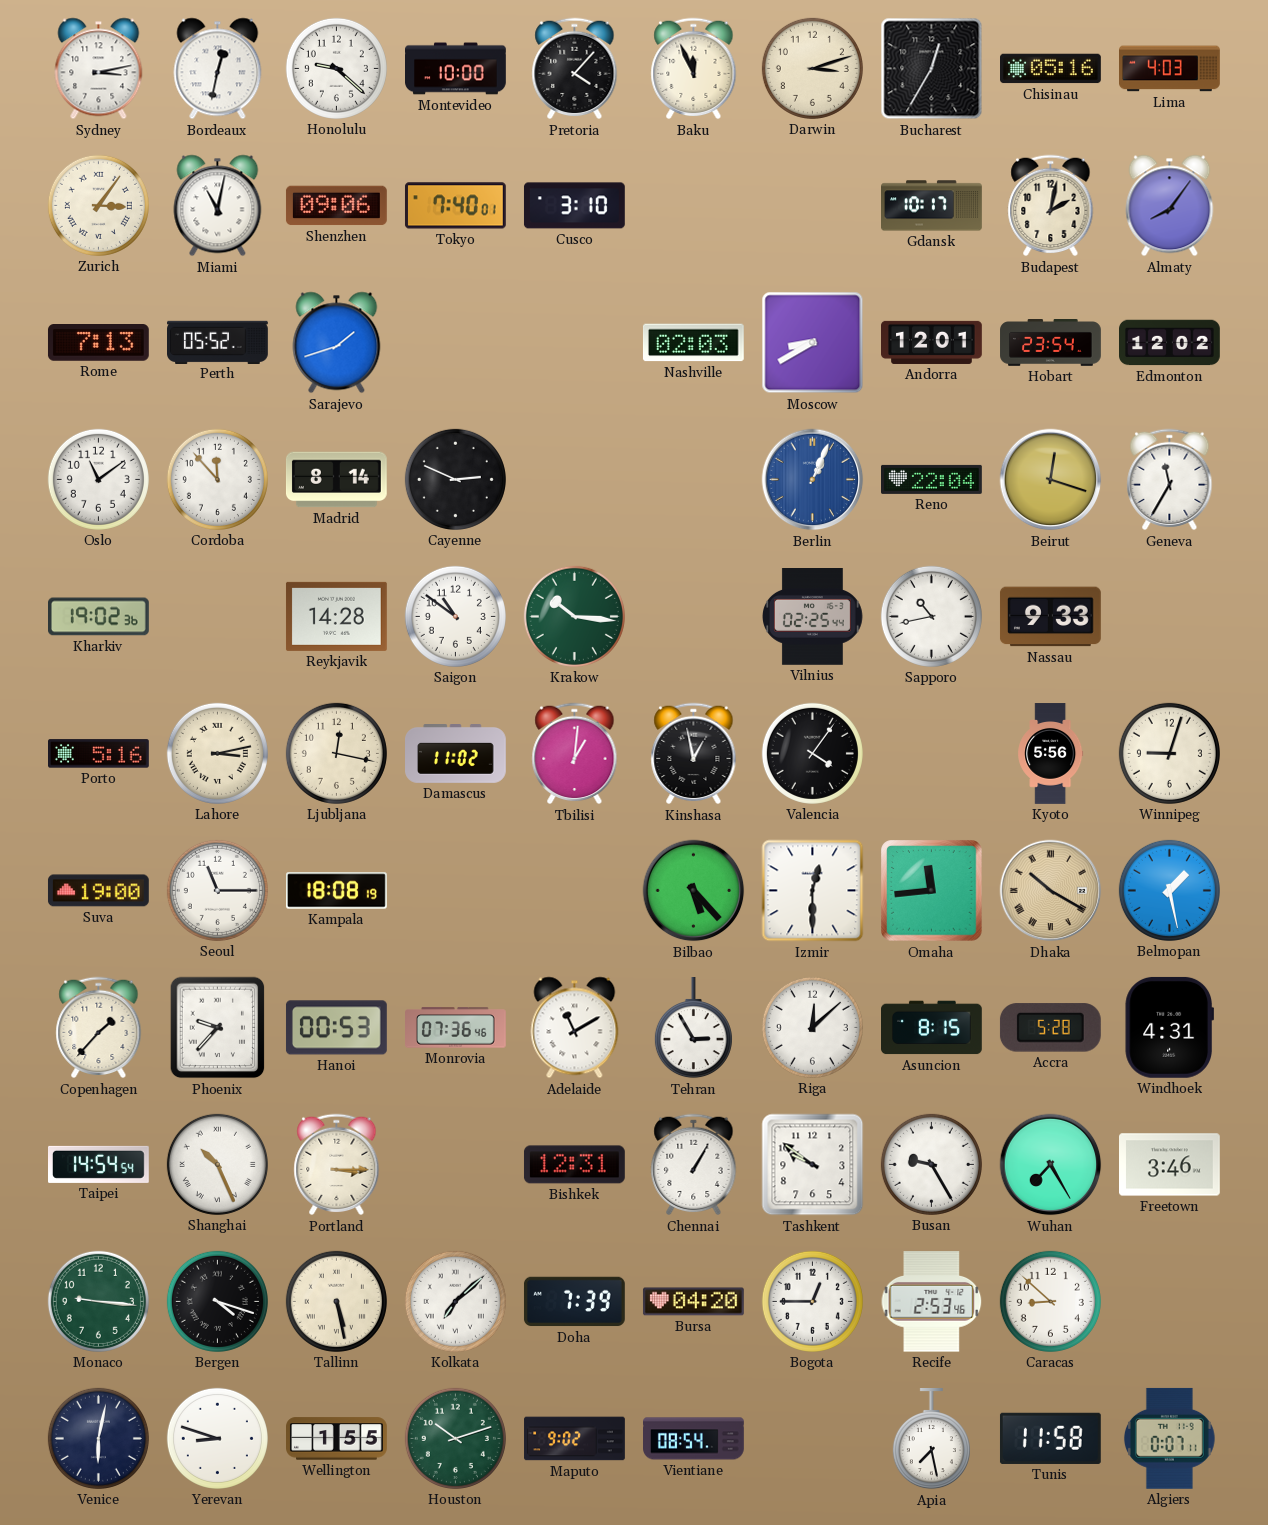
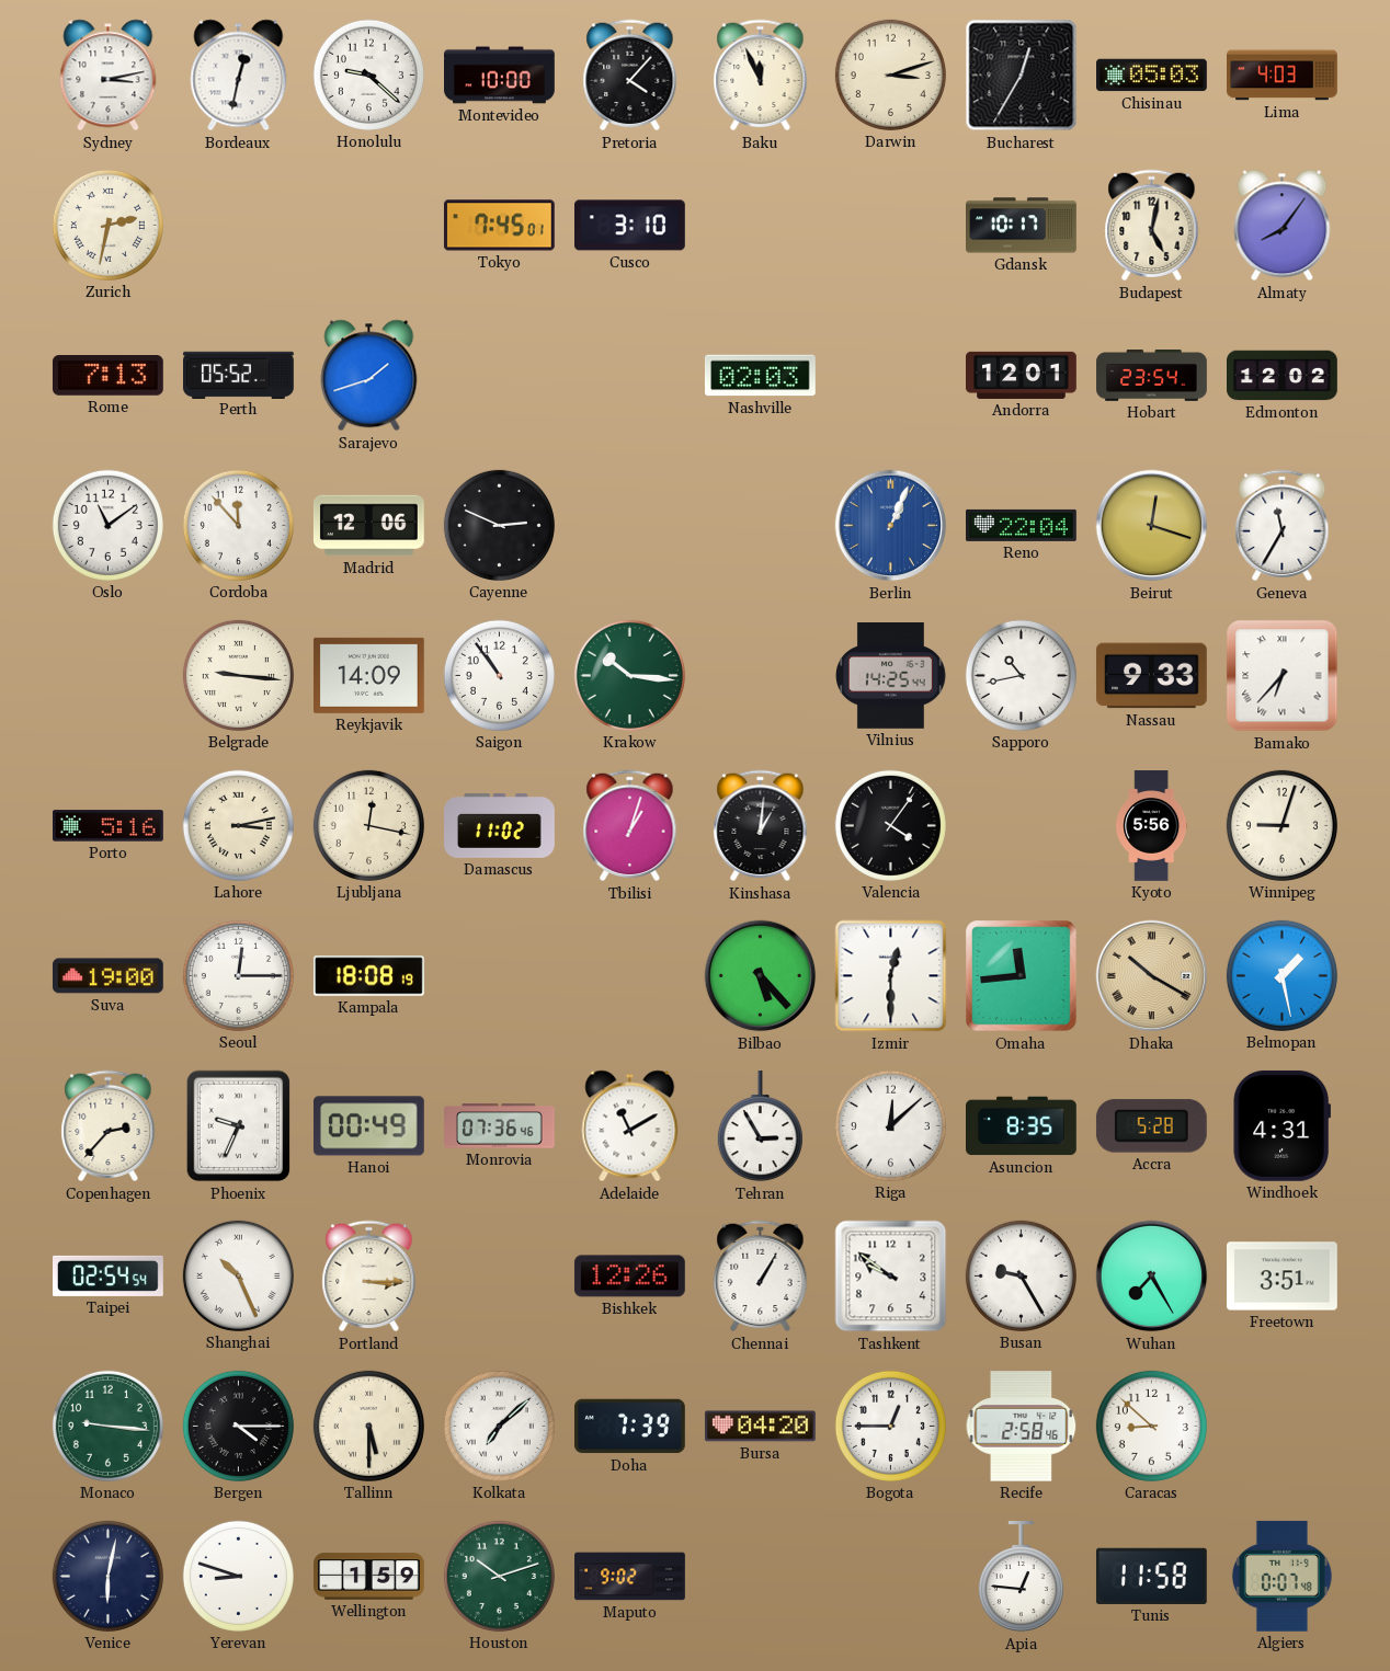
Chisinau: 05:16 -> 05:03 (1152, 76)
Zurich: 3:06 -> 2:32 (107, 225)
Miami: 11:02 -> none (218, 206)
Shenzhen: 09:06 -> none (336, 206)
Tokyo: 7:40 -> 7:45 (499, 226)
Budapest: 2:02 -> 5:02 (1152, 226)
Moscow: 8:40 -> none (813, 343)
Madrid: 8:14 -> 12:06 (368, 526)
Kharkiv: 19:02 -> none (99, 617)
Belgrade: none -> 9:16 (238, 675)
Reykjavik: 14:28 -> 14:09 (368, 675)
Saigon: 10:51 -> 10:54 (499, 675)
Vilnius: 02:25 -> 14:25 (891, 676)
Bamako: none -> 6:37 (1283, 676)
Tbilisi: 1:01 -> 1:03 (630, 826)
Kinshasa: 12:58 -> 1:01 (761, 826)
Seoul: 11:15 -> 12:15 (238, 975)
Copenhagen: 1:37 -> 2:37 (109, 1126)
Phoenix: 9:37 -> 9:34 (239, 1126)
Hanoi: 00:53 -> 00:49 (368, 1126)
Asuncion: 8:15 -> 8:35 (1022, 1126)
Taipei: 14:54 -> 02:54 (109, 1275)
Bishkek: 12:31 -> 12:26 (630, 1277)
Freetown: 3:46 -> 3:51 (1283, 1277)
Bergen: 4:18 -> 4:15 (238, 1426)
Tallinn: 5:28 -> 5:30 (368, 1426)
Recife: 2:53 -> 2:58 (1022, 1427)
Wellington: 1:55 -> 1:59 (369, 1577)
Vientiane: 08:54 -> none (694, 1439)
Apia: 7:28 -> 12:46 (1021, 1578)
Algiers: 0:07:11 -> 0:07:48 (1281, 1576)
